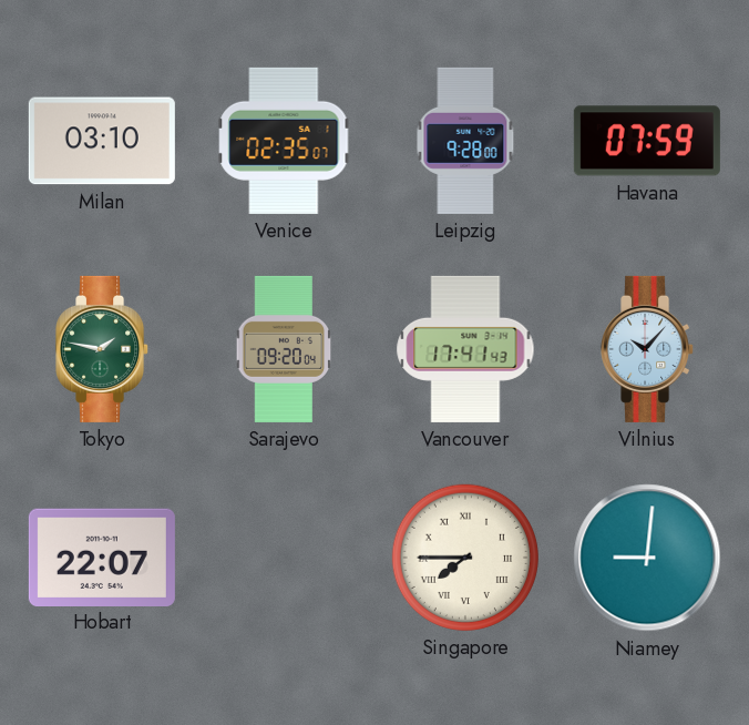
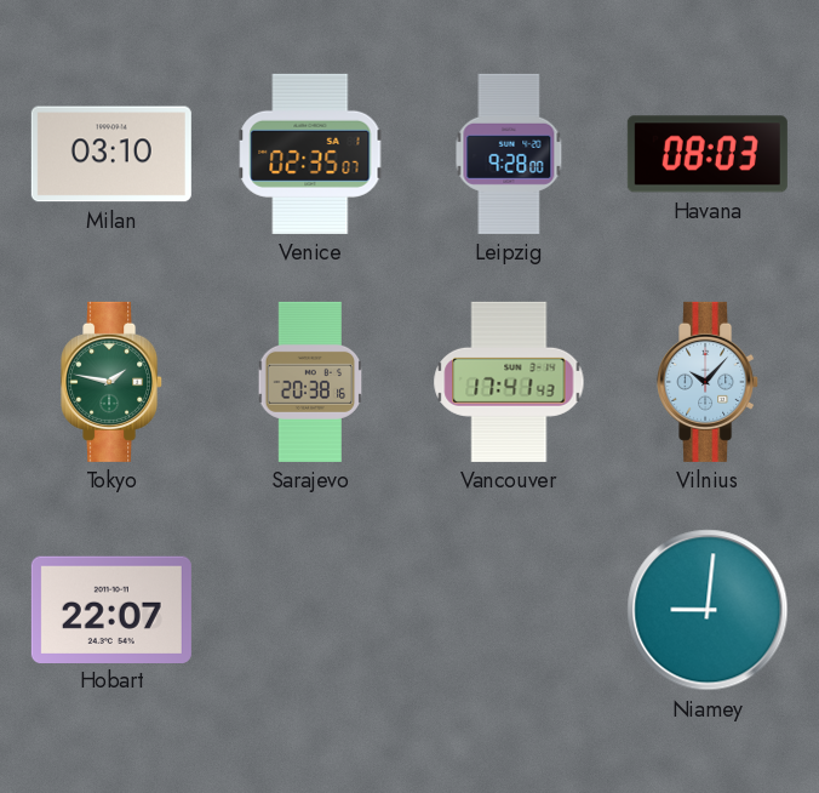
Havana: 07:59 -> 08:03 (708, 154)
Sarajevo: 09:20 -> 20:38 (310, 382)
Singapore: 7:45 -> none (465, 558)
